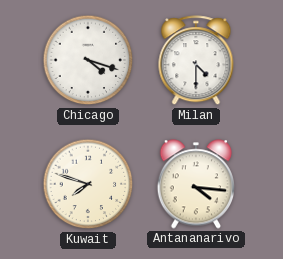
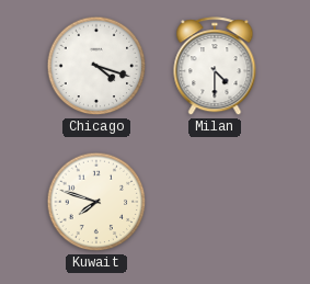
Antananarivo: 4:16 -> none (195, 184)
